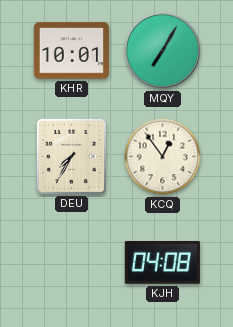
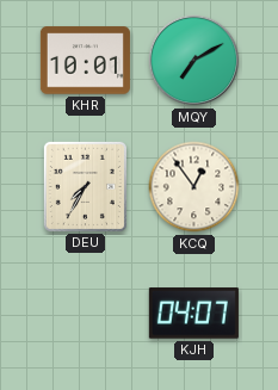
MQY: 7:05 -> 7:10 (194, 61)
KJH: 04:08 -> 04:07 (193, 314)
